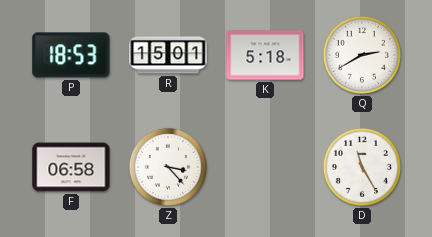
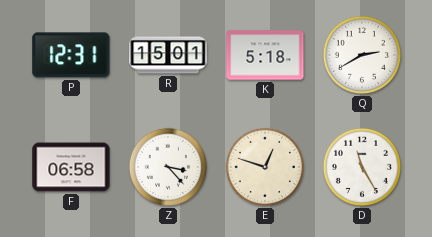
P: 18:53 -> 12:31 (71, 55)
E: none -> 12:48 (265, 167)
